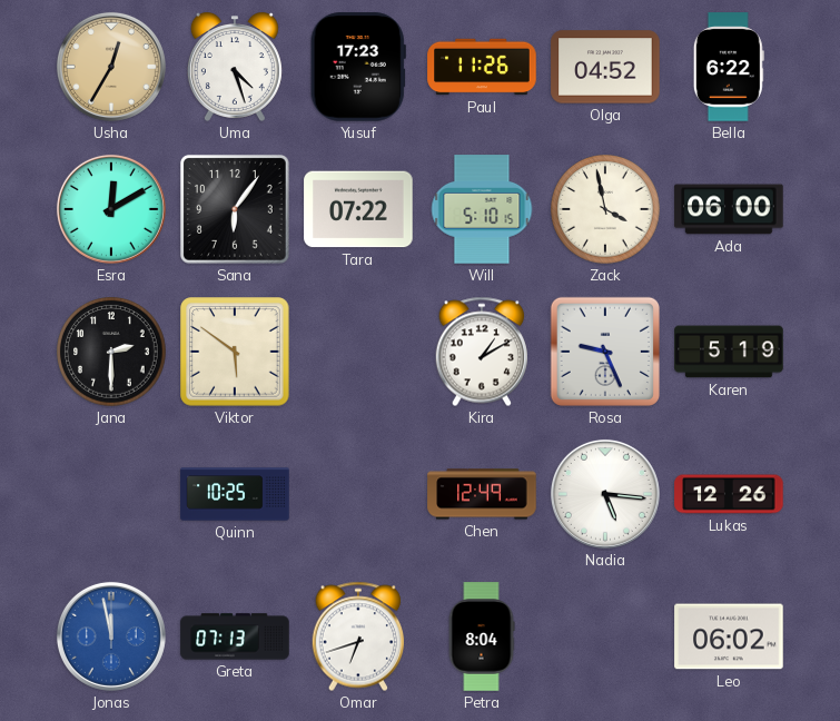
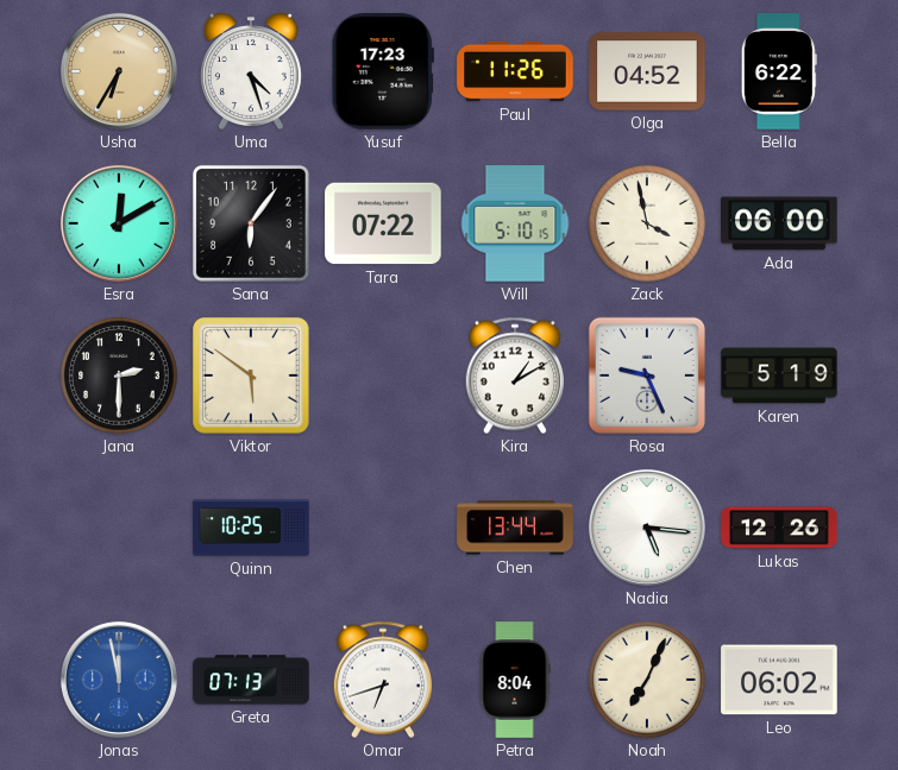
Usha: 12:35 -> 6:35 (119, 71)
Chen: 12:49 -> 13:44 (515, 528)
Noah: none -> 7:04 (647, 680)
